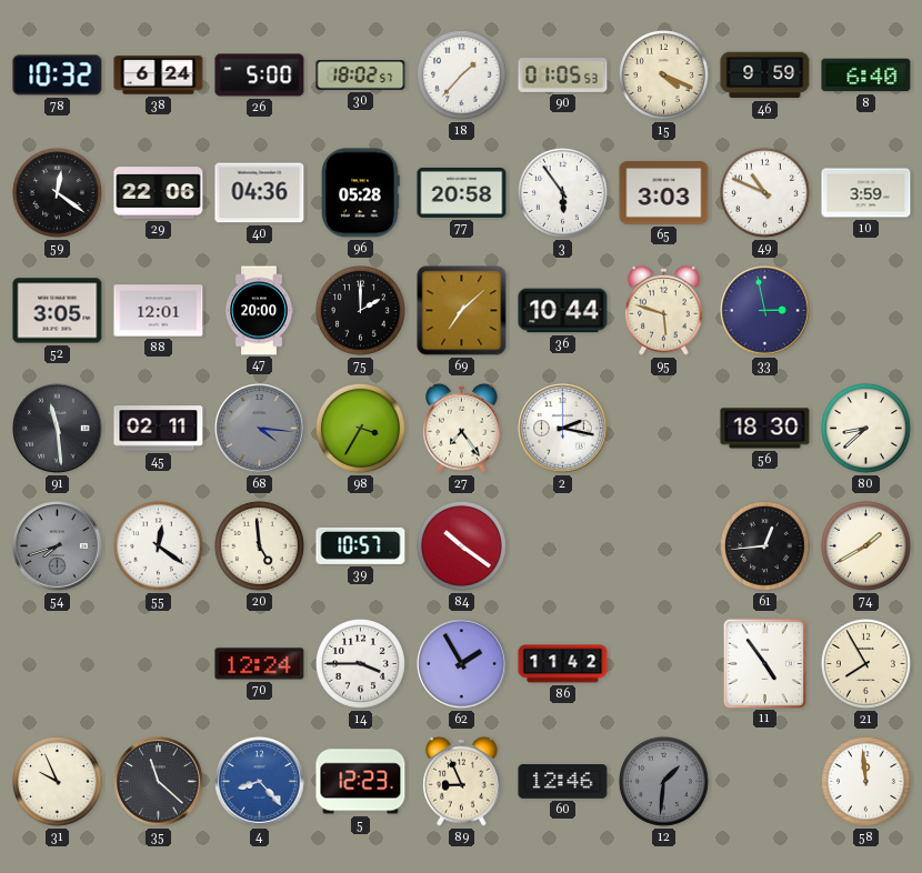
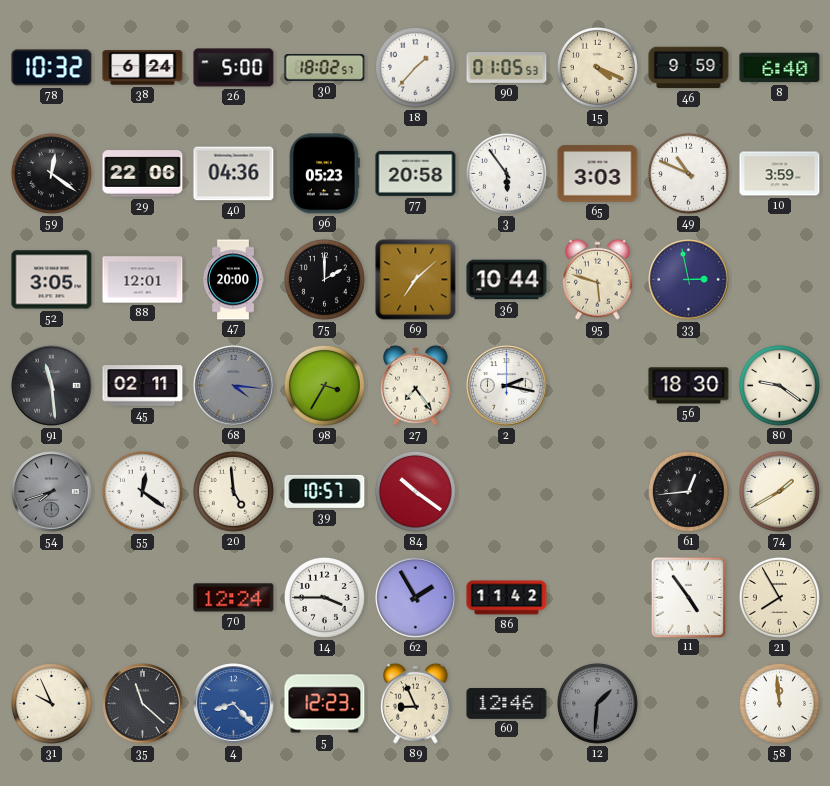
96: 05:28 -> 05:23 (325, 174)
80: 8:38 -> 9:21 (779, 385)
